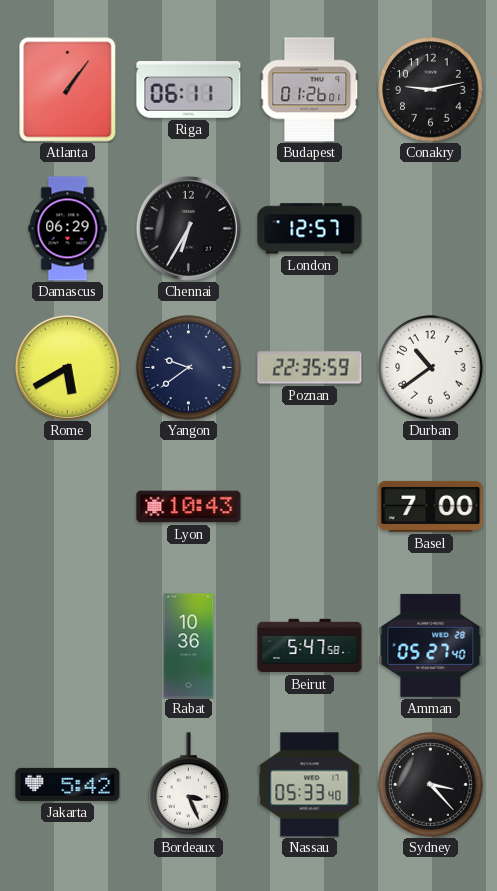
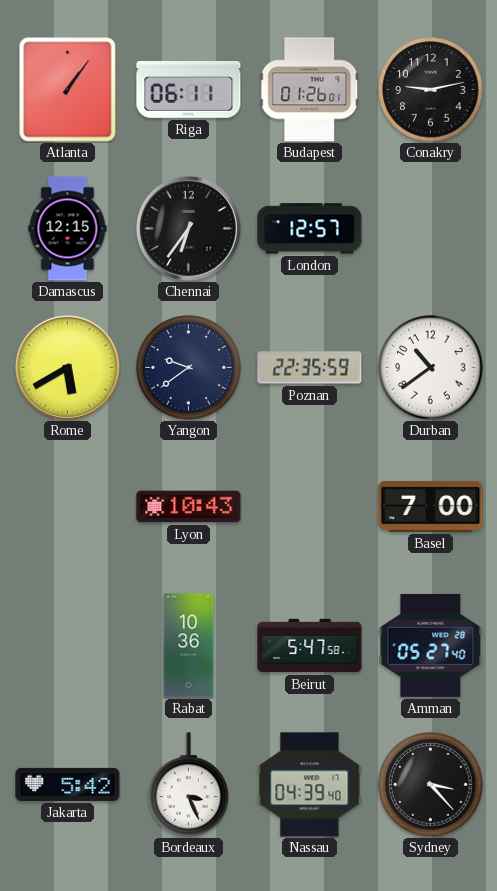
Damascus: 06:29 -> 12:15 (68, 229)
Chennai: 6:35 -> 6:36 (188, 228)
Nassau: 05:33 -> 04:39 (310, 785)
